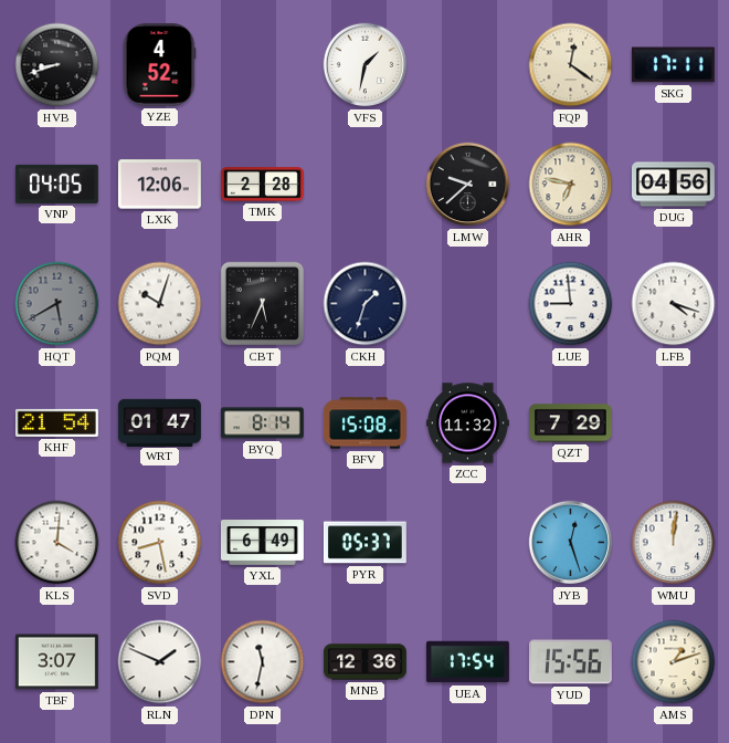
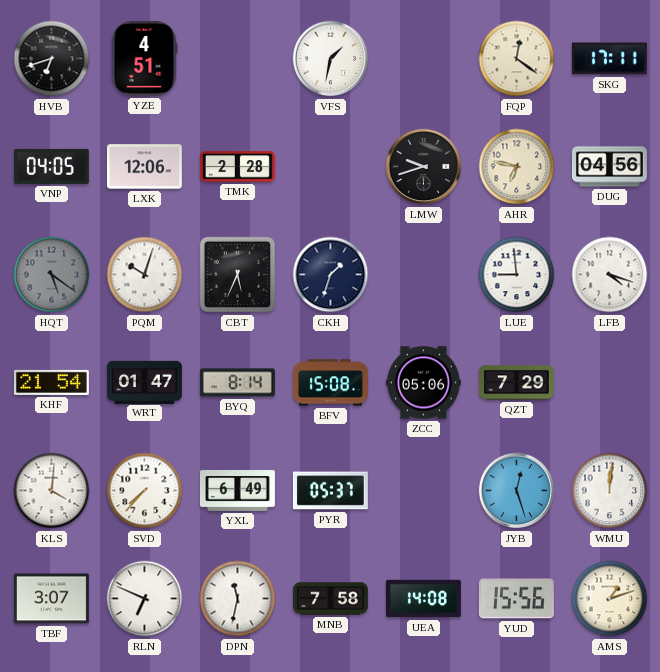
HVB: 8:42 -> 6:42 (52, 59)
YZE: 4:52 -> 4:51 (144, 58)
LMW: 9:38 -> 9:42 (424, 167)
HQT: 5:40 -> 5:21 (52, 275)
ZCC: 11:32 -> 05:06 (423, 383)
SVD: 8:28 -> 7:37 (145, 491)
RLN: 1:49 -> 6:49 (145, 599)
MNB: 12:36 -> 7:58 (331, 599)
UEA: 17:54 -> 14:08 (423, 599)
